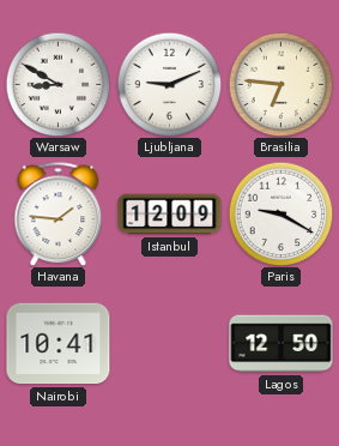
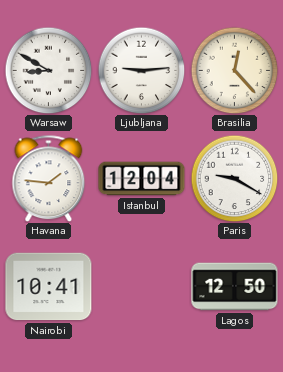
Ljubljana: 9:11 -> 9:14 (141, 70)
Brasilia: 6:46 -> 12:23 (234, 70)
Istanbul: 12:09 -> 12:04 (142, 179)
